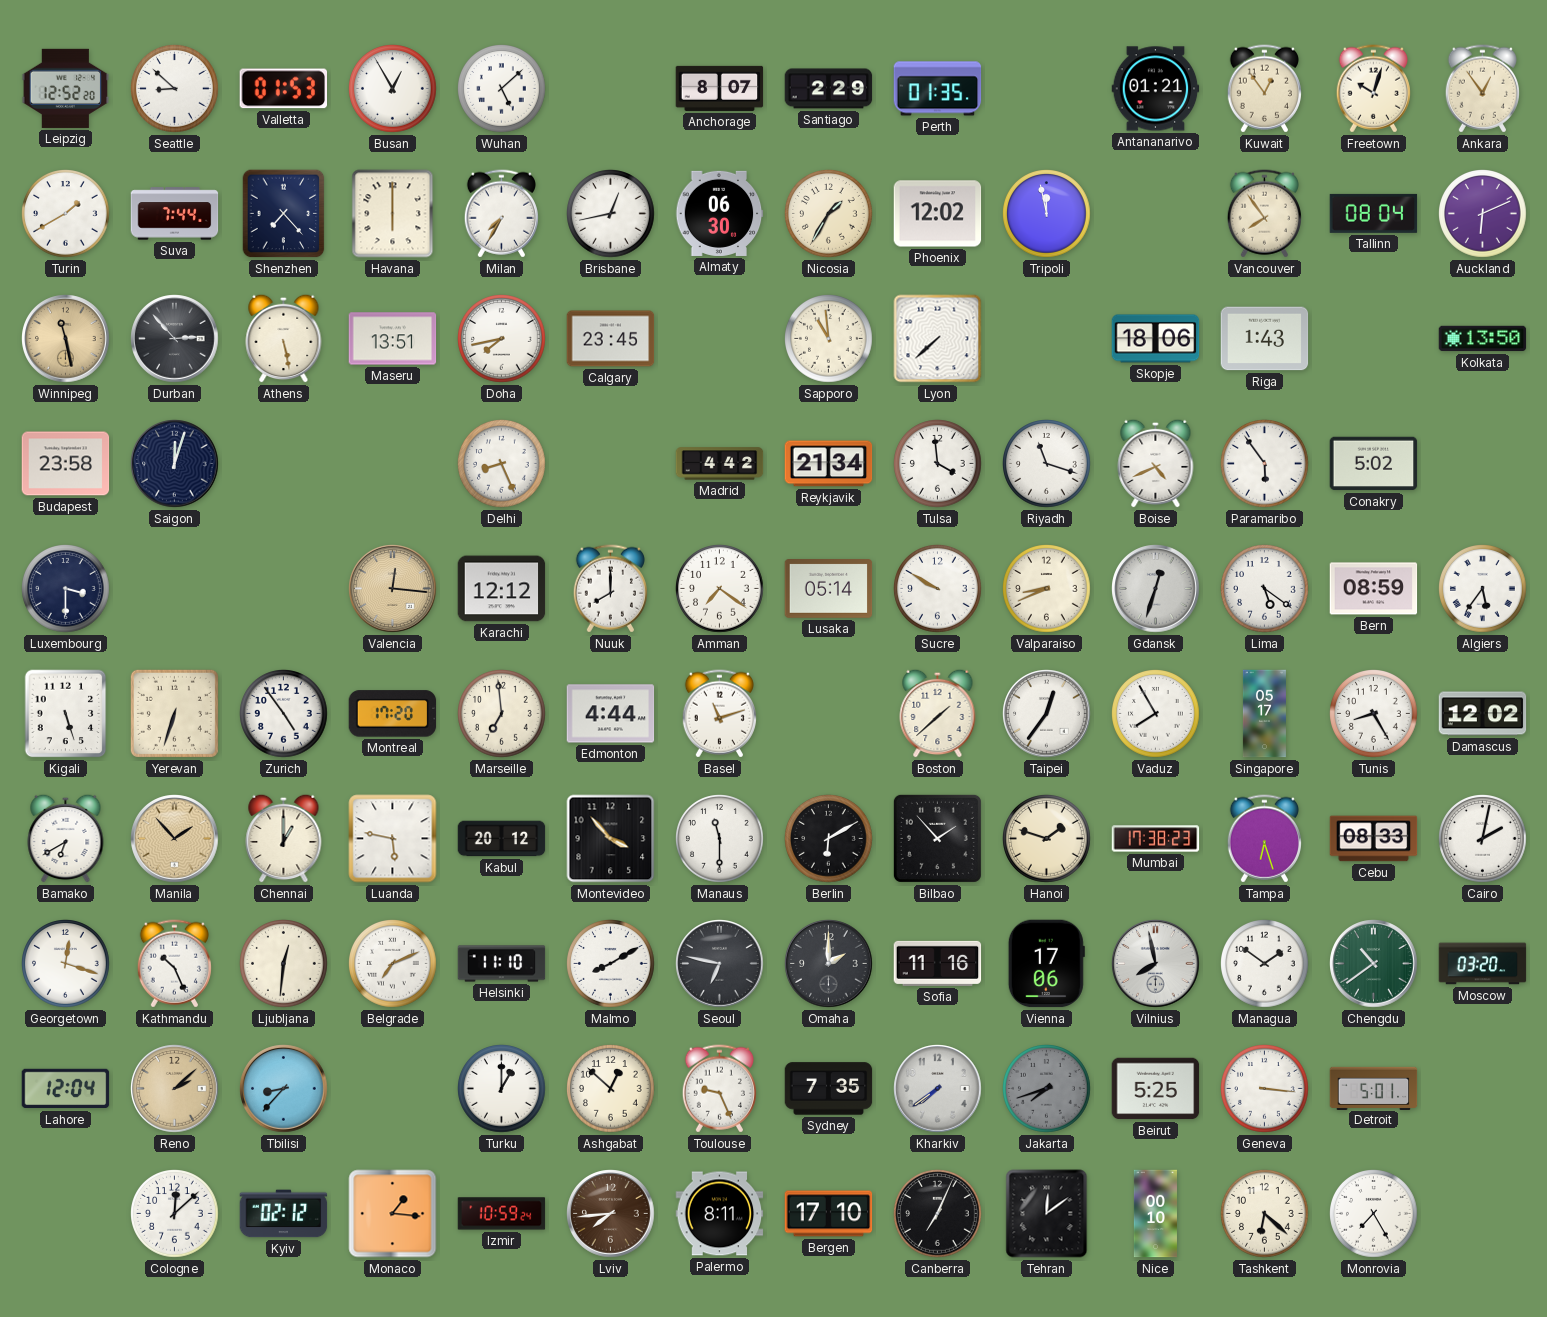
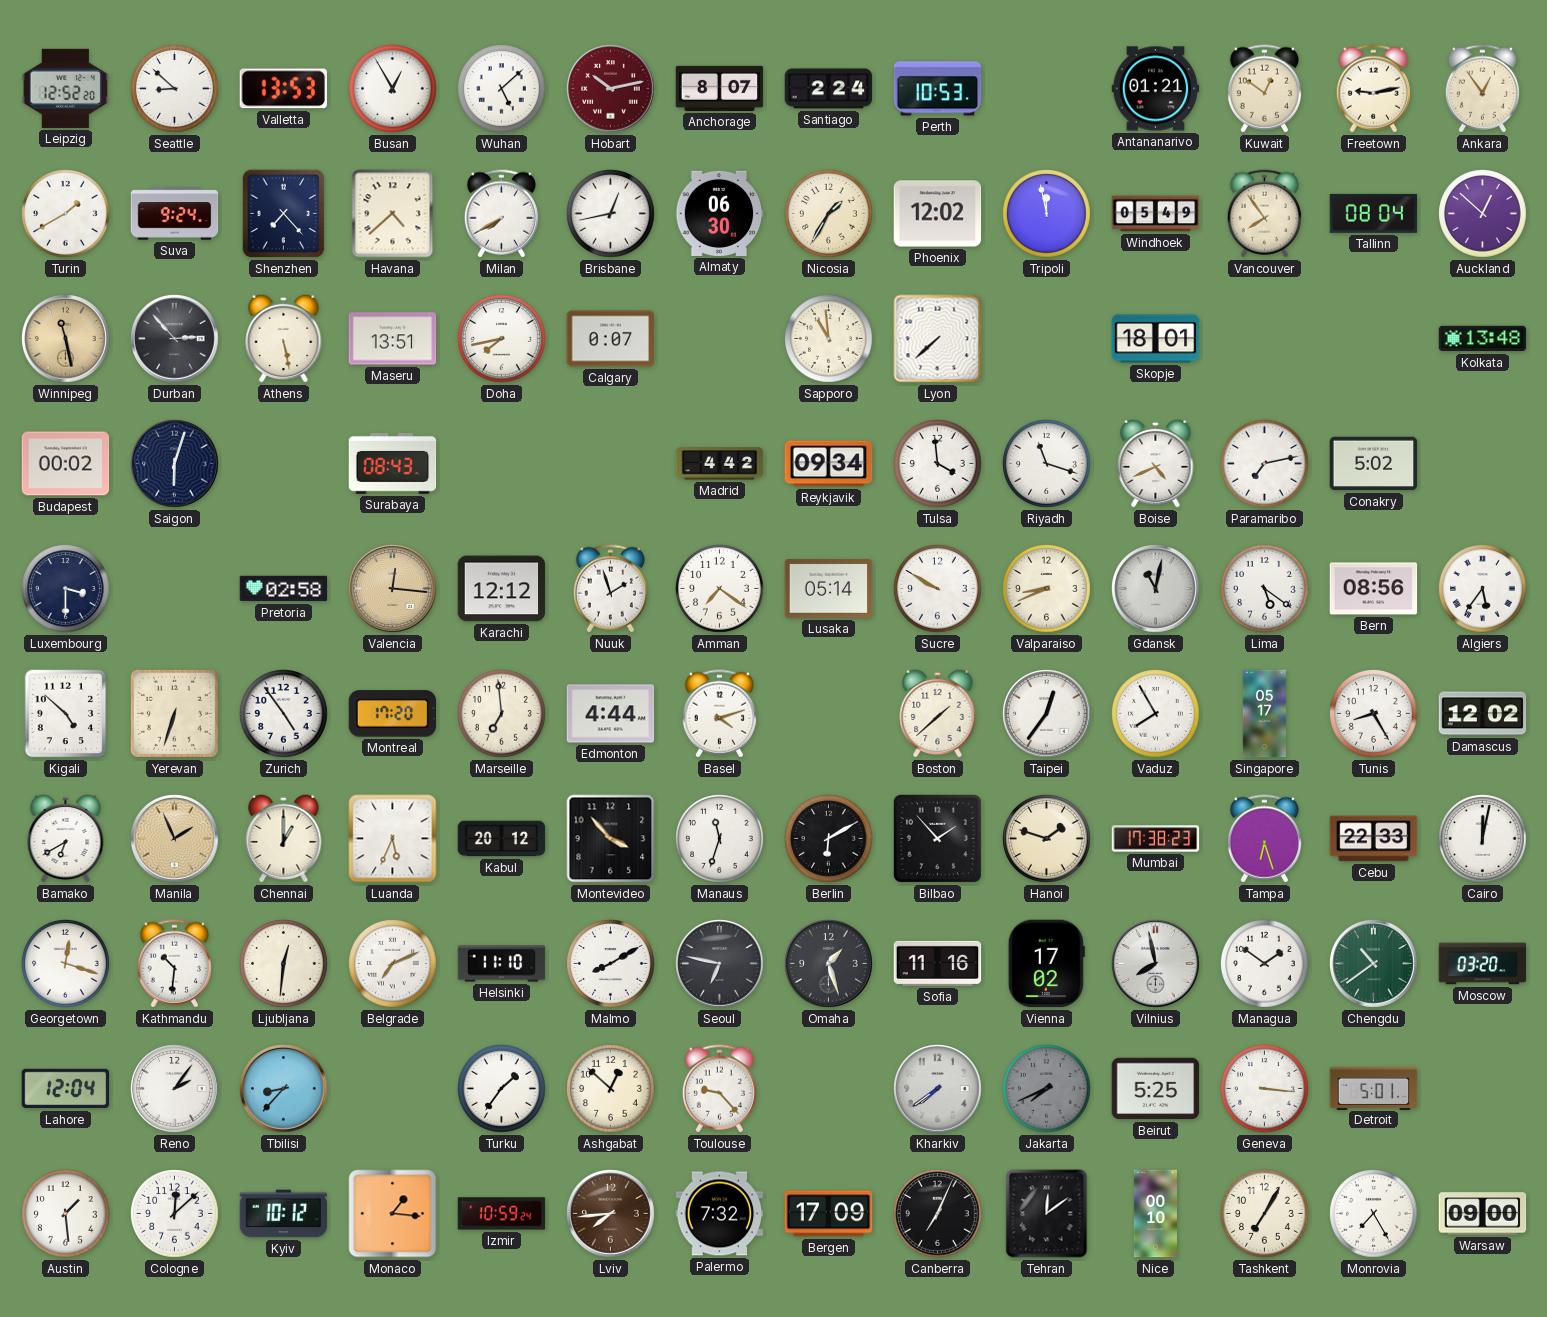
Valletta: 01:53 -> 13:53 (283, 89)
Hobart: none -> 10:13 (611, 89)
Santiago: 2:29 -> 2:24 (829, 89)
Perth: 01:35 -> 10:53 (938, 89)
Kuwait: 12:54 -> 12:51 (1264, 89)
Freetown: 10:03 -> 9:13 (1373, 89)
Suva: 7:44 -> 9:24 (175, 214)
Havana: 6:00 -> 4:38 (393, 214)
Milan: 7:35 -> 7:40 (501, 214)
Windhoek: none -> 05:49 (1156, 214)
Auckland: 6:11 -> 12:52 (1483, 214)
Calgary: 23:45 -> 0:07 (611, 339)
Skopje: 18:06 -> 18:01 (1156, 339)
Riga: 1:43 -> none (1265, 339)
Kolkata: 13:50 -> 13:48 (1483, 339)
Budapest: 23:58 -> 00:02 (66, 464)
Saigon: 12:03 -> 6:03 (175, 464)
Surabaya: none -> 08:43 (393, 463)
Delhi: 8:26 -> none (502, 464)
Reykjavik: 21:34 -> 09:34 (829, 464)
Paramaribo: 5:54 -> 7:13 (1265, 464)
Pretoria: none -> 02:58 (284, 589)
Nuuk: 8:00 -> 1:57 (610, 589)
Gdansk: 12:33 -> 11:02 (1156, 589)
Bern: 08:59 -> 08:56 (1374, 589)
Kigali: 5:27 -> 4:52 (66, 714)
Basel: 11:12 -> 4:12 (719, 714)
Manila: 1:53 -> 1:56 (175, 839)
Luanda: 5:47 -> 5:34 (393, 839)
Manaus: 11:30 -> 11:33 (720, 839)
Cebu: 08:33 -> 22:33 (1374, 839)
Cairo: 2:02 -> 12:02 (1483, 839)
Kathmandu: 10:26 -> 10:31 (174, 964)
Omaha: 2:00 -> 1:27 (829, 964)
Vienna: 17:06 -> 17:02 (1046, 964)
Reno: 2:08 -> 2:06 (175, 1089)
Reno dial: champagne -> white (175, 1089)
Turku: 1:00 -> 1:36 (502, 1089)
Toulouse: 9:26 -> 9:23 (719, 1089)
Sydney: 7:35 -> none (829, 1089)
Jakarta: 7:42 -> 7:41 (1047, 1089)
Austin: none -> 1:29 (66, 1214)
Kyiv: 02:12 -> 10:12 (284, 1214)
Palermo: 8:11 -> 7:32 (720, 1214)
Bergen: 17:10 -> 17:09 (829, 1214)
Tashkent: 6:22 -> 7:05 (1265, 1214)
Warsaw: none -> 09:00 (1483, 1214)
